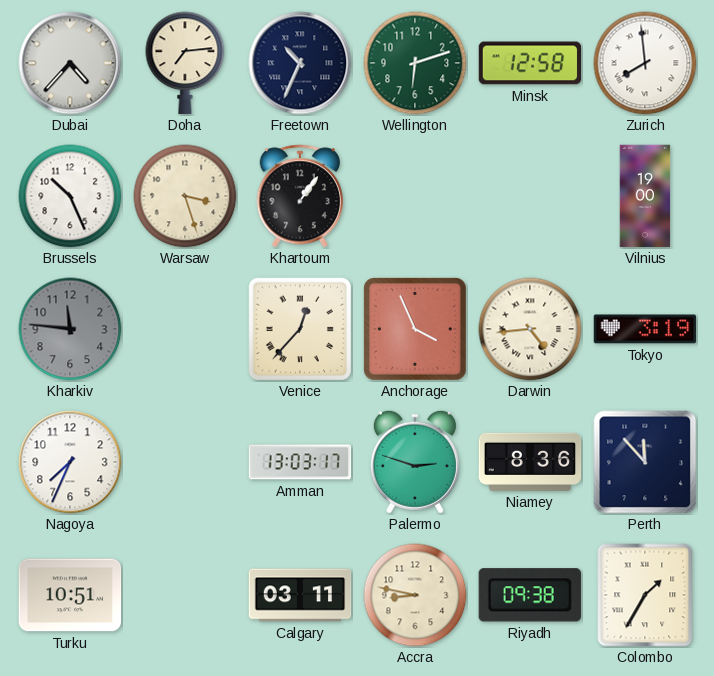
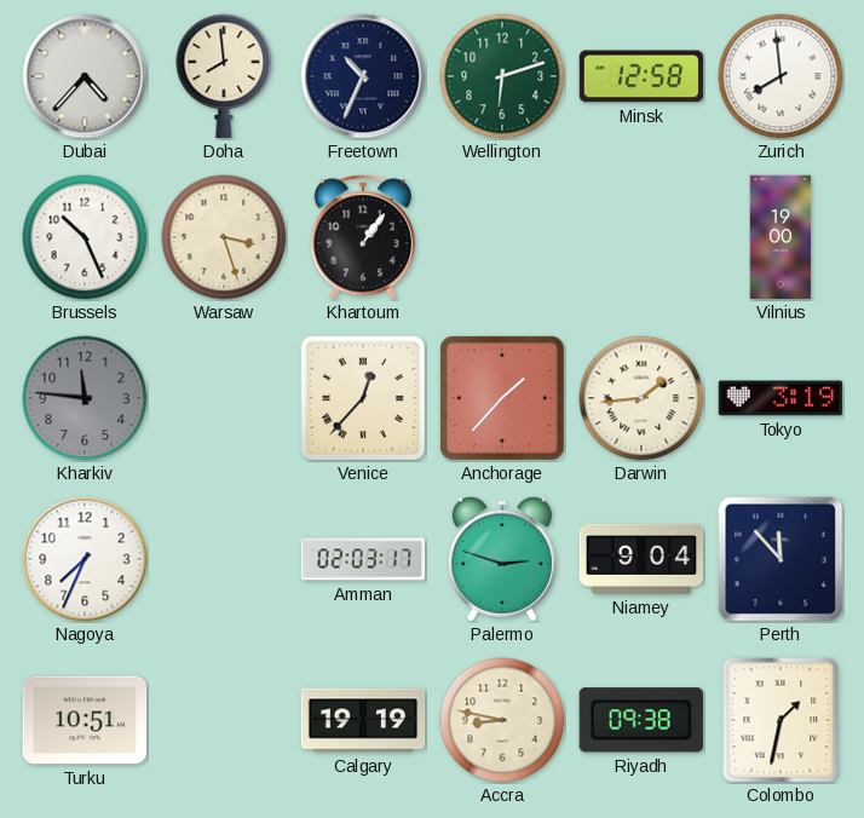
Doha: 7:14 -> 7:59 (224, 76)
Anchorage: 3:56 -> 1:37 (503, 399)
Darwin: 4:44 -> 1:44 (641, 398)
Amman: 13:03 -> 02:03 (363, 559)
Niamey: 8:36 -> 9:04 (641, 559)
Calgary: 03:11 -> 19:19 (363, 720)
Colombo: 1:35 -> 1:32 (781, 720)
